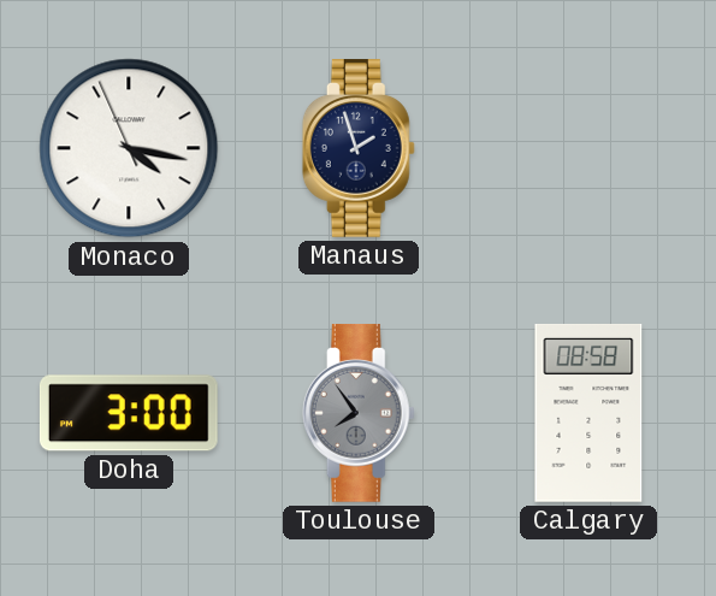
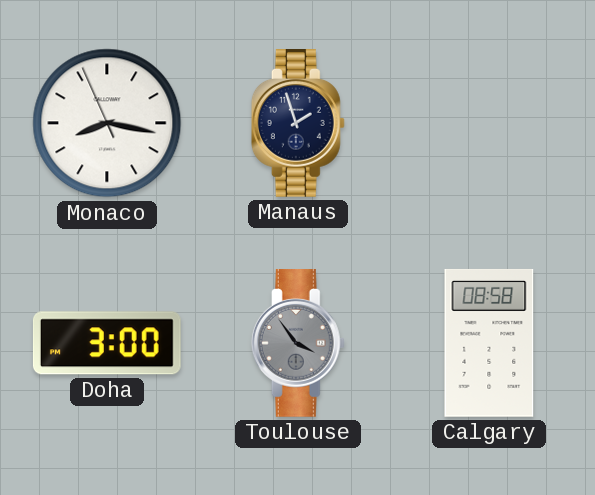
Monaco: 4:16 -> 8:16 (107, 123)
Toulouse: 7:54 -> 3:54 (298, 344)
